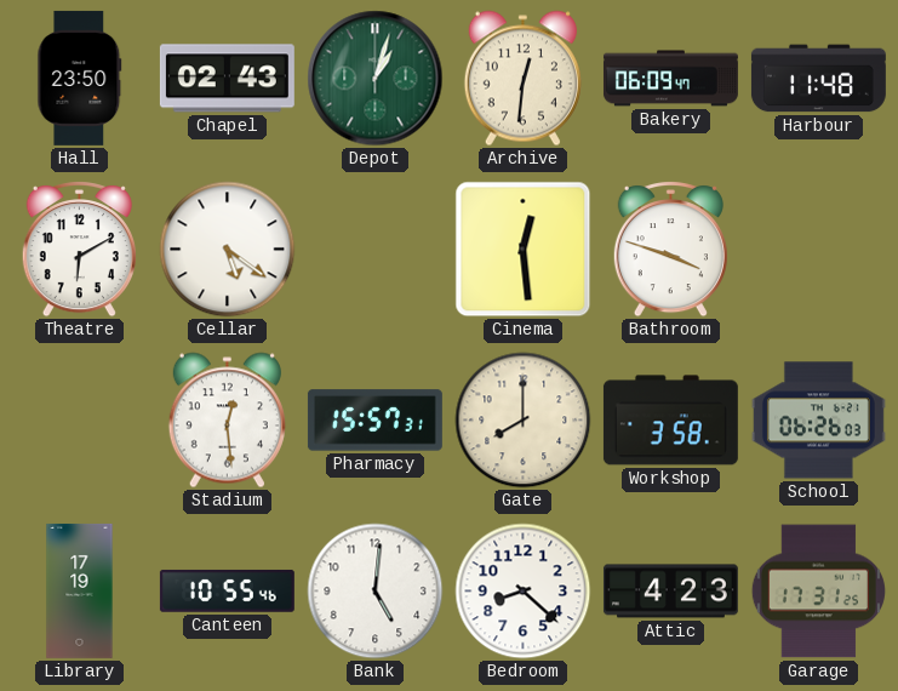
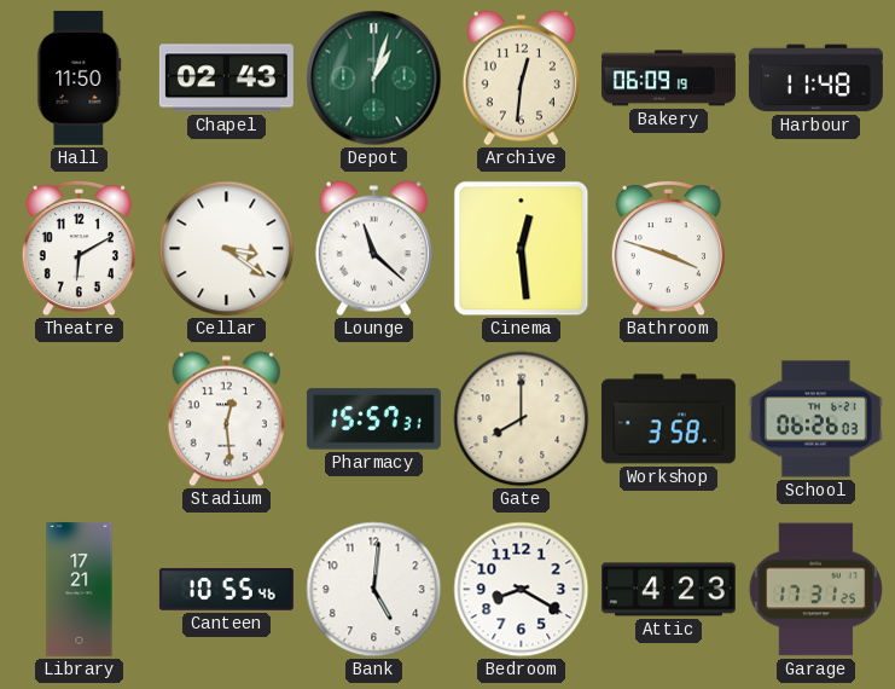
Hall: 23:50 -> 11:50 (80, 77)
Bakery: 06:09:47 -> 06:09:19 (668, 79)
Cellar: 5:21 -> 3:21 (227, 249)
Lounge: none -> 11:22 (373, 249)
Library: 17:19 -> 17:21 (80, 589)
Bedroom: 8:22 -> 8:20 (522, 590)
